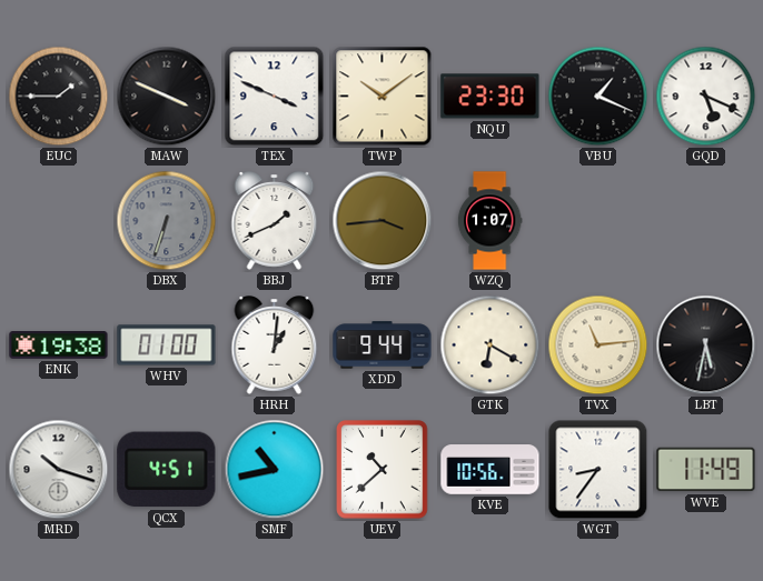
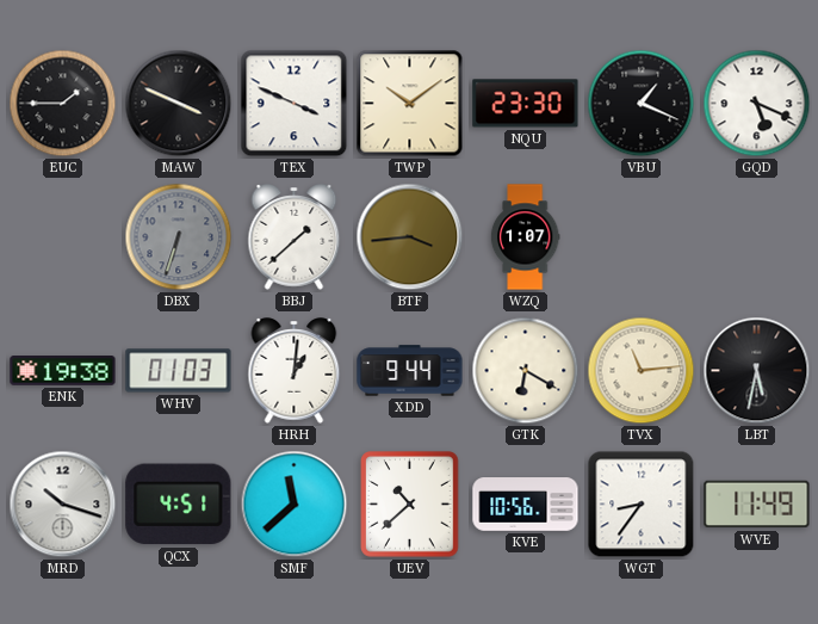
BBJ: 1:41 -> 1:38 (295, 237)
WHV: 01:00 -> 01:03 (179, 371)
SMF: 10:43 -> 11:38 (295, 505)
